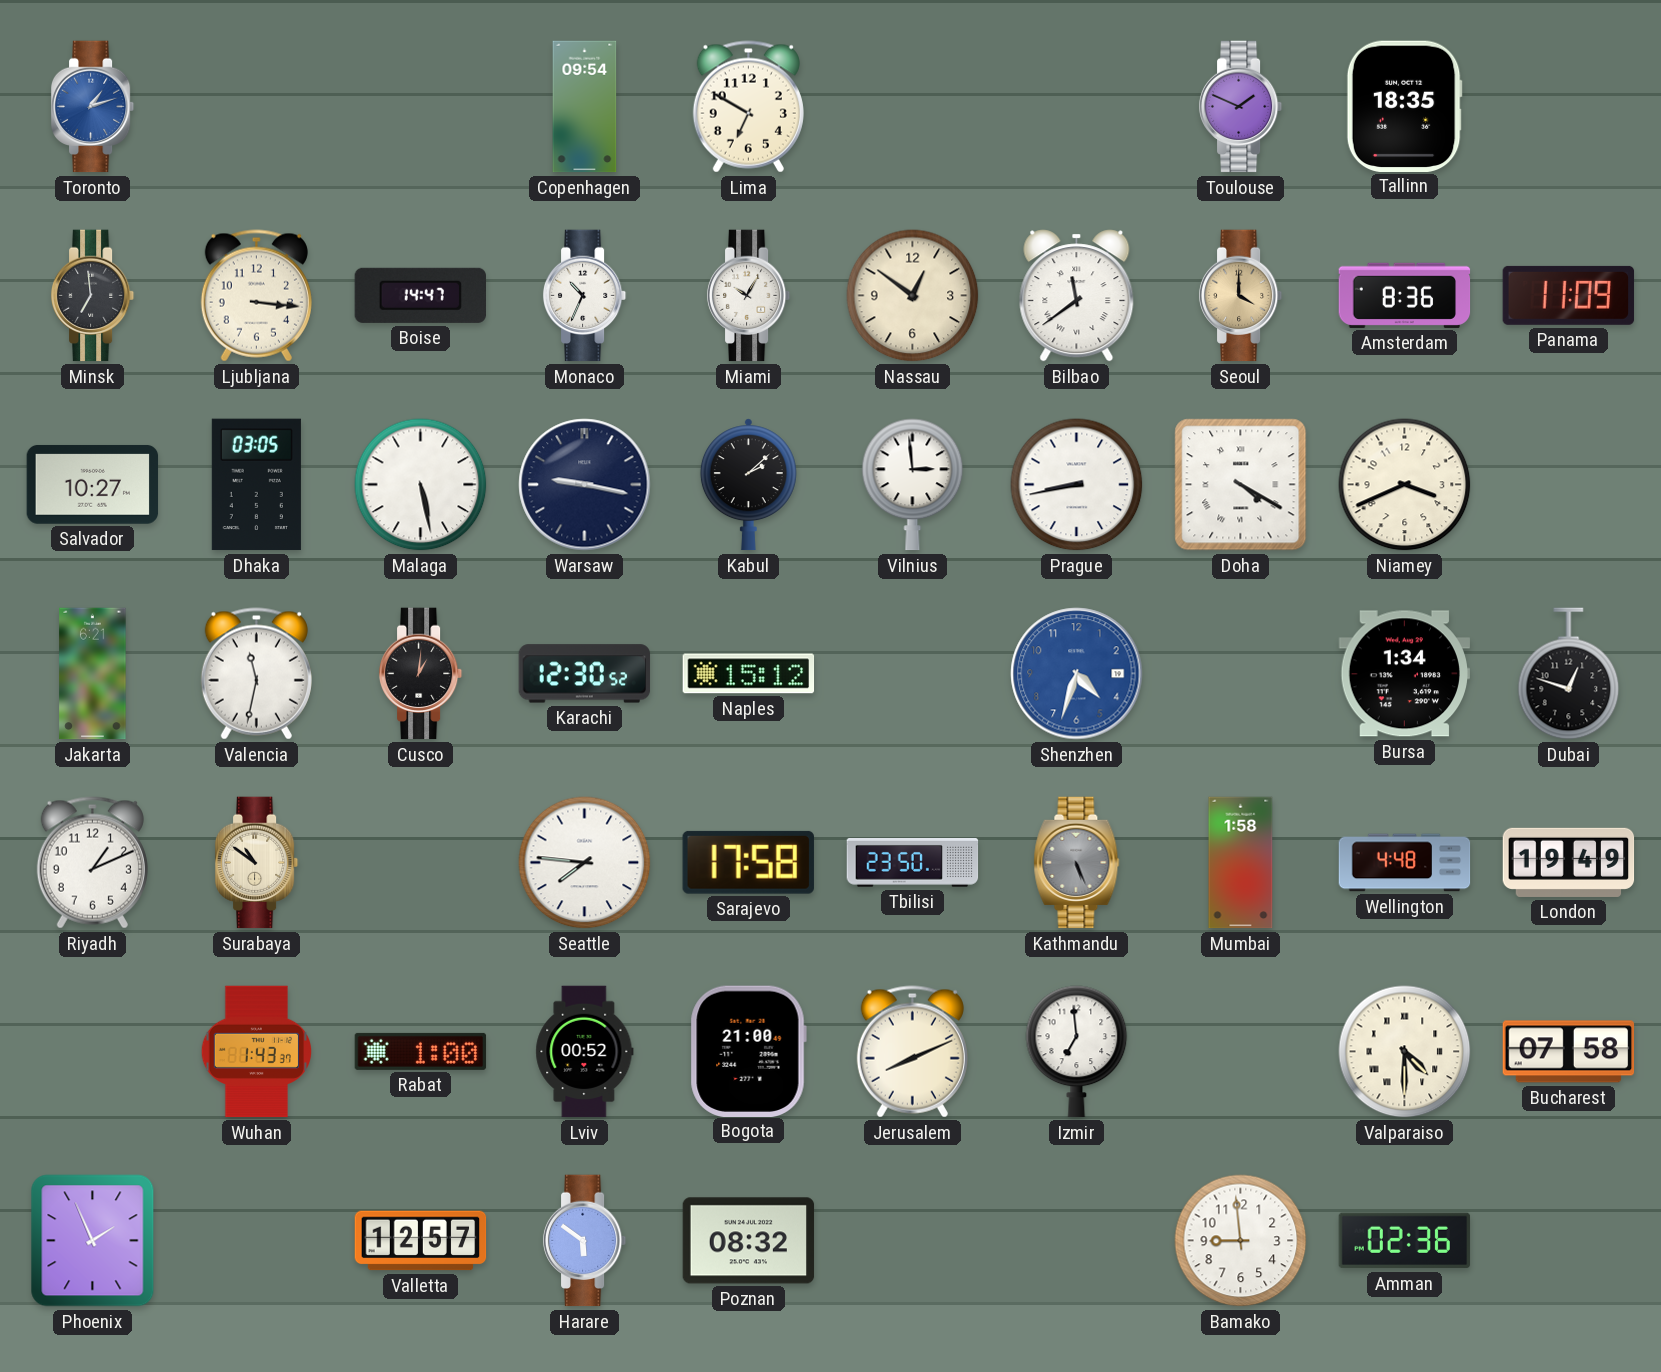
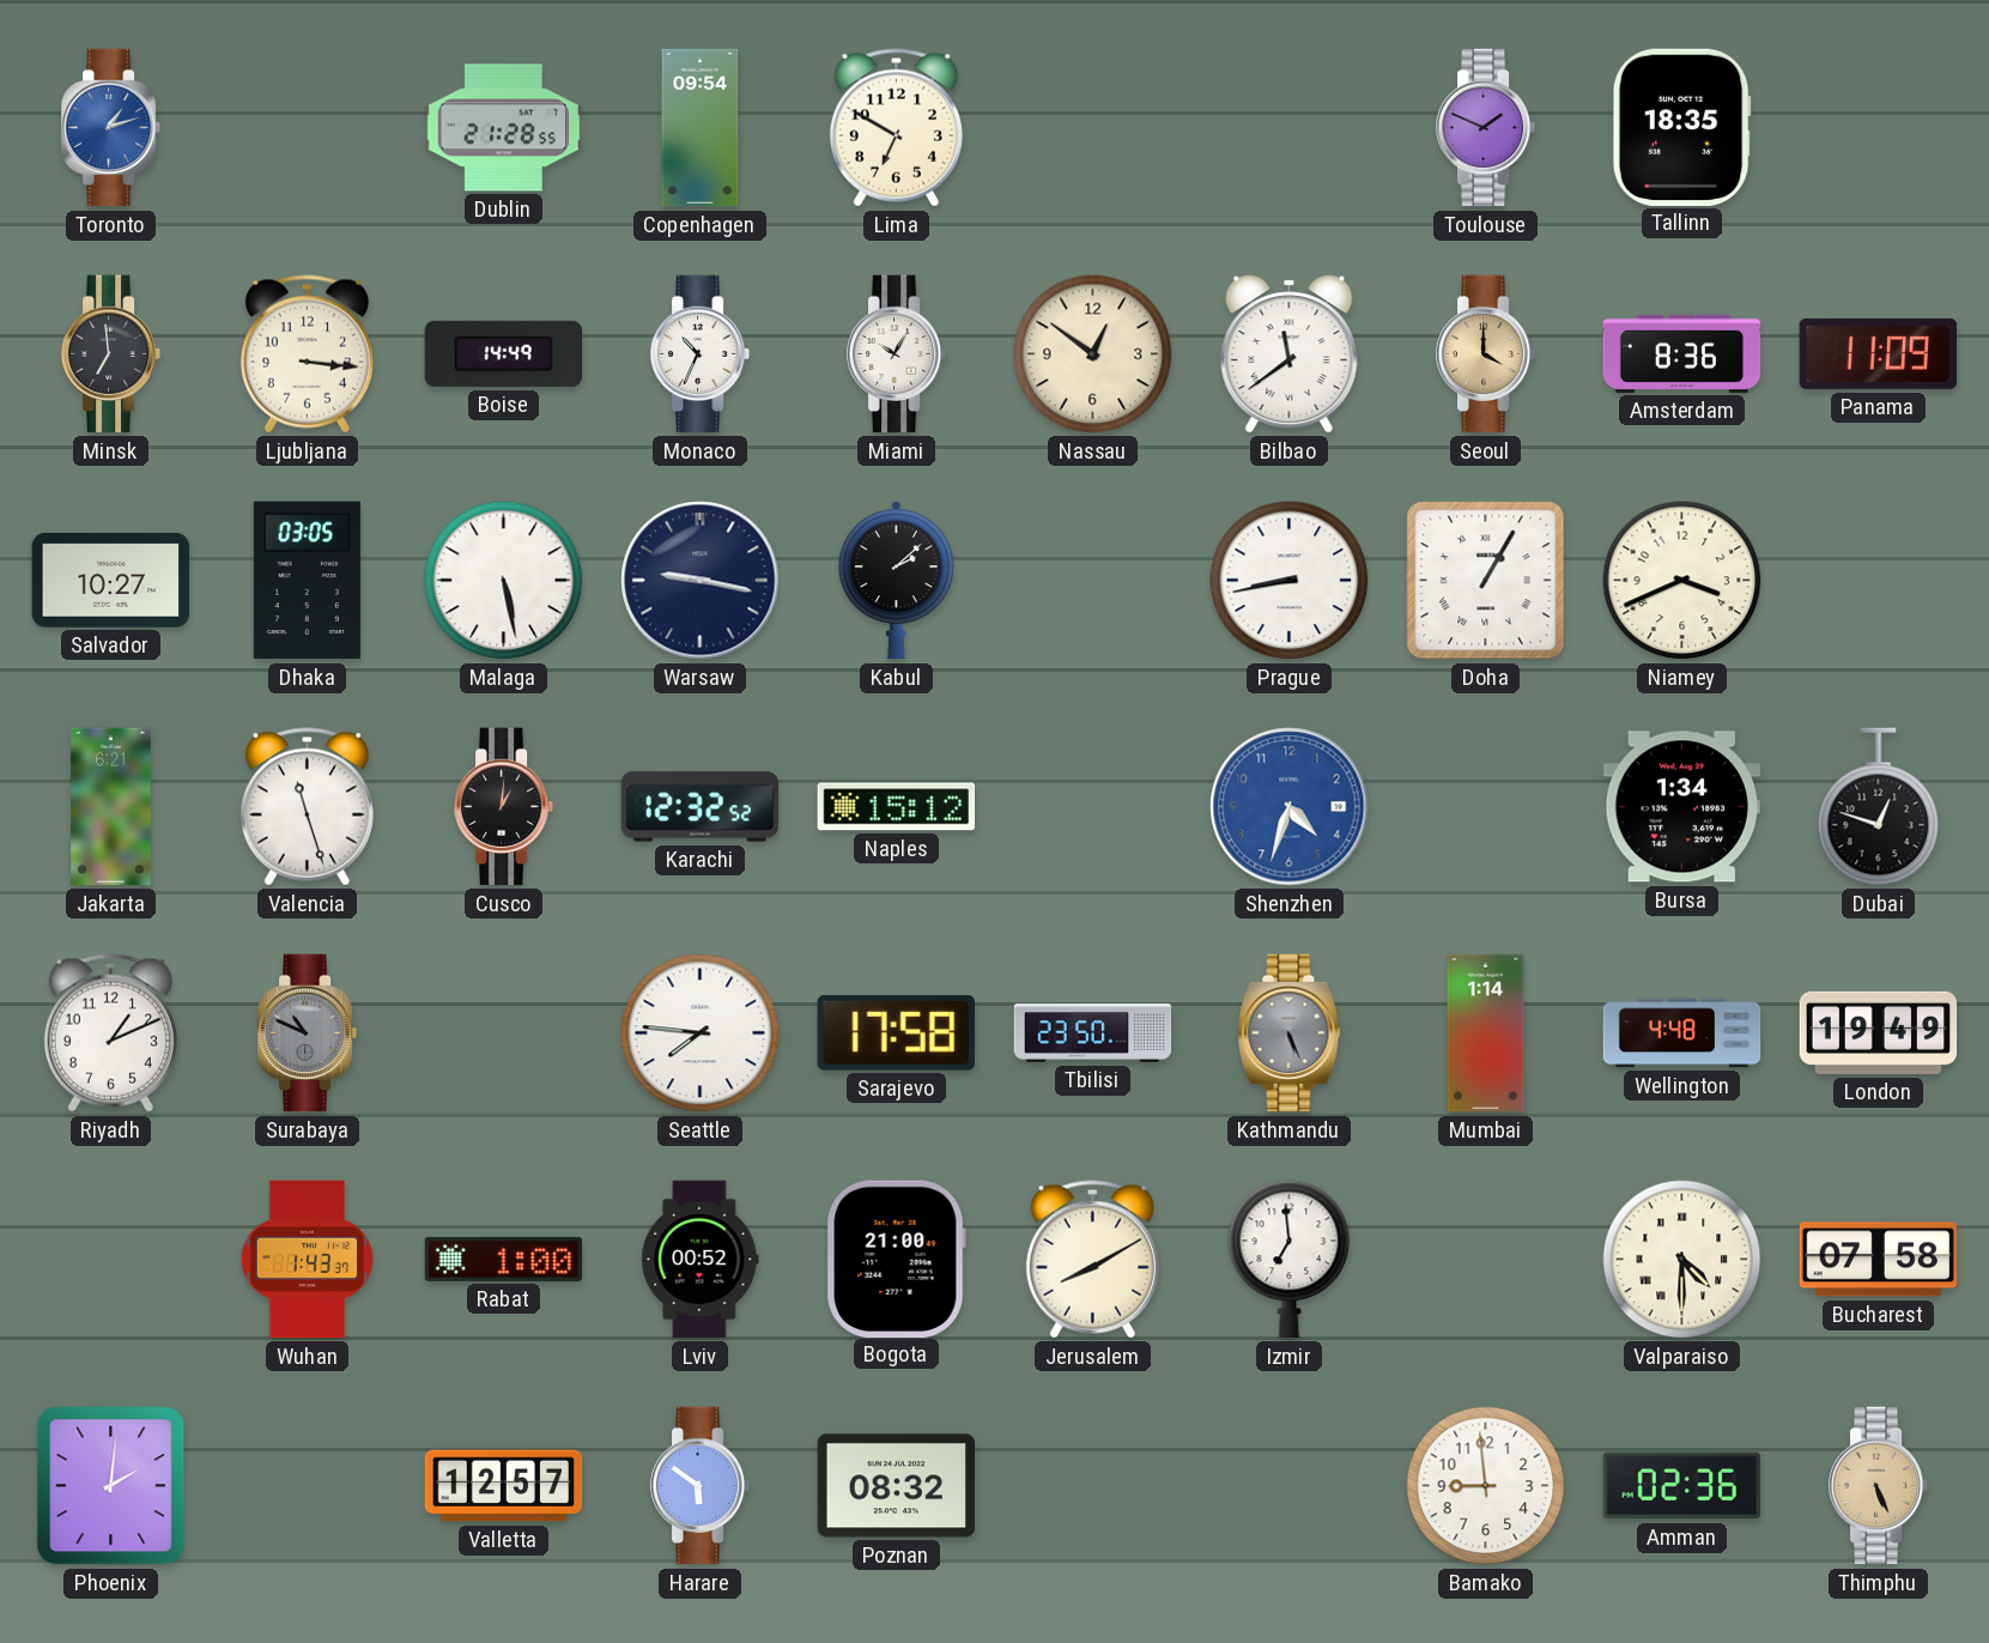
Dublin: none -> 21:28 (504, 128)
Boise: 14:47 -> 14:49 (503, 353)
Vilnius: 2:59 -> none (913, 485)
Doha: 4:20 -> 1:05 (1486, 581)
Valencia: 11:32 -> 11:27 (307, 807)
Karachi: 12:30 -> 12:32 (701, 807)
Surabaya: 10:51 -> 10:49 (308, 1033)
Surabaya dial: cream -> grey (308, 1033)
Mumbai: 1:58 -> 1:14 (1486, 1033)
Jerusalem: 8:11 -> 8:10 (1092, 1260)
Phoenix: 1:56 -> 2:01 (111, 1486)
Thimphu: none -> 5:26 (1879, 1486)
